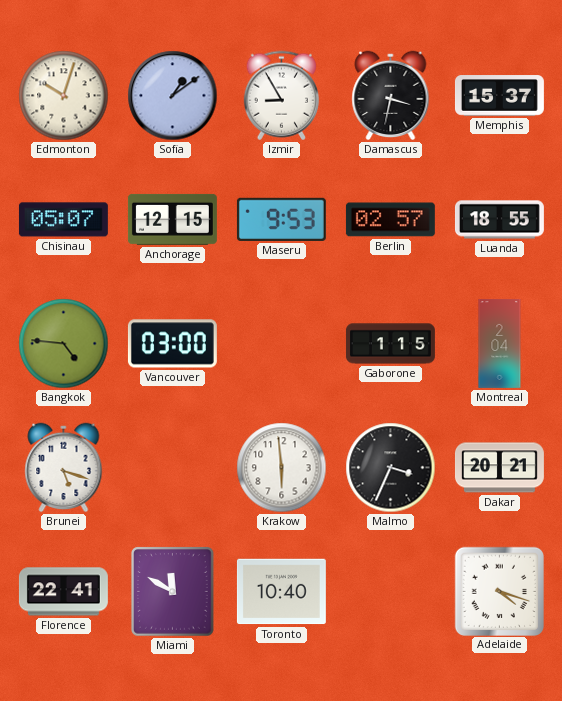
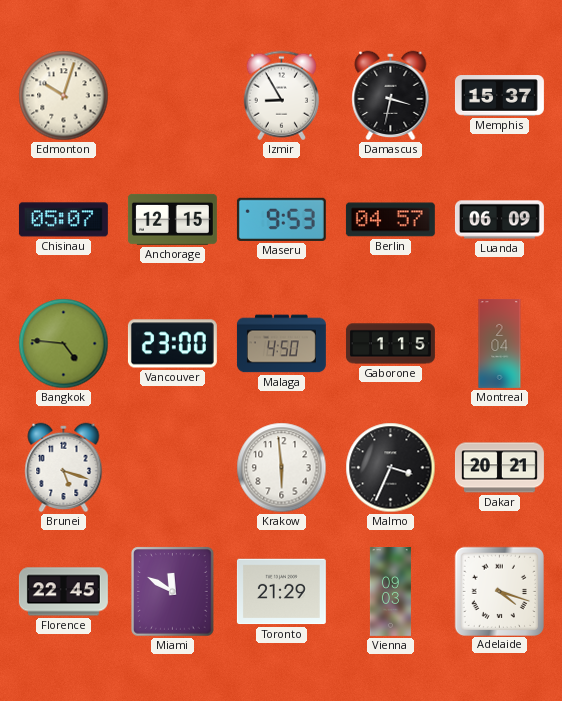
Sofia: 1:09 -> none (173, 96)
Berlin: 02:57 -> 04:57 (390, 220)
Luanda: 18:55 -> 06:09 (499, 220)
Vancouver: 03:00 -> 23:00 (172, 344)
Malaga: none -> 4:50 (281, 344)
Florence: 22:41 -> 22:45 (63, 592)
Toronto: 10:40 -> 21:29 (281, 592)
Vienna: none -> 09:03 (390, 592)
